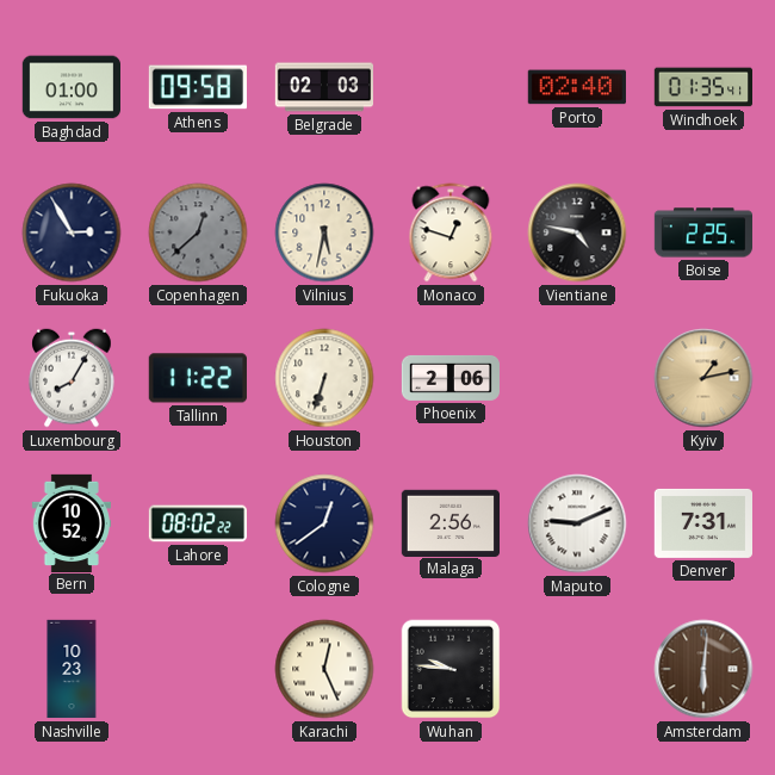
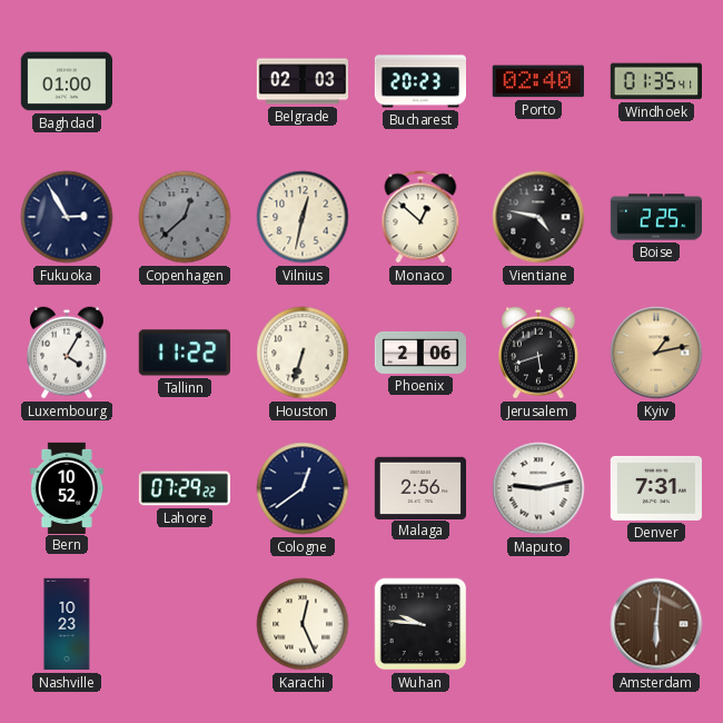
Athens: 09:58 -> none (197, 87)
Bucharest: none -> 20:23 (419, 81)
Vilnius: 5:32 -> 12:32 (303, 217)
Monaco: 12:48 -> 12:52 (420, 217)
Luxembourg: 8:05 -> 4:05 (67, 353)
Jerusalem: none -> 5:42 (538, 353)
Lahore: 08:02 -> 07:29 (184, 488)
Maputo: 9:11 -> 9:13 (538, 488)
